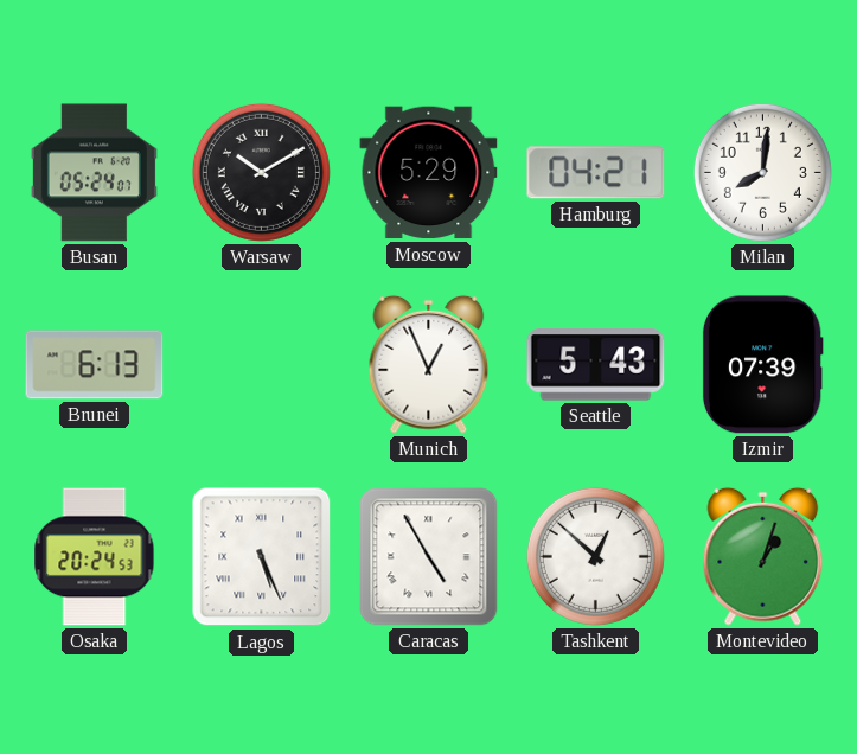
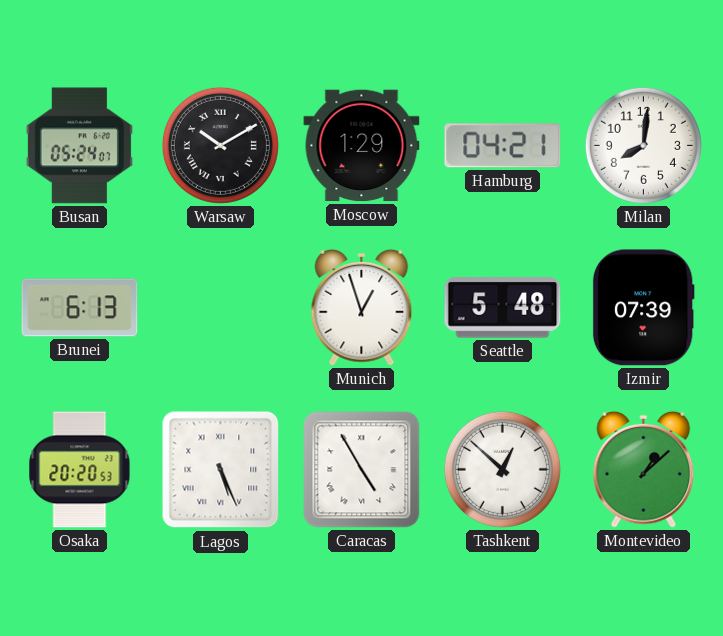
Moscow: 5:29 -> 1:29 (362, 146)
Munich: 12:56 -> 12:57 (362, 307)
Seattle: 5:43 -> 5:48 (503, 308)
Osaka: 20:24 -> 20:20 (80, 470)
Montevideo: 1:03 -> 1:08 (644, 469)
